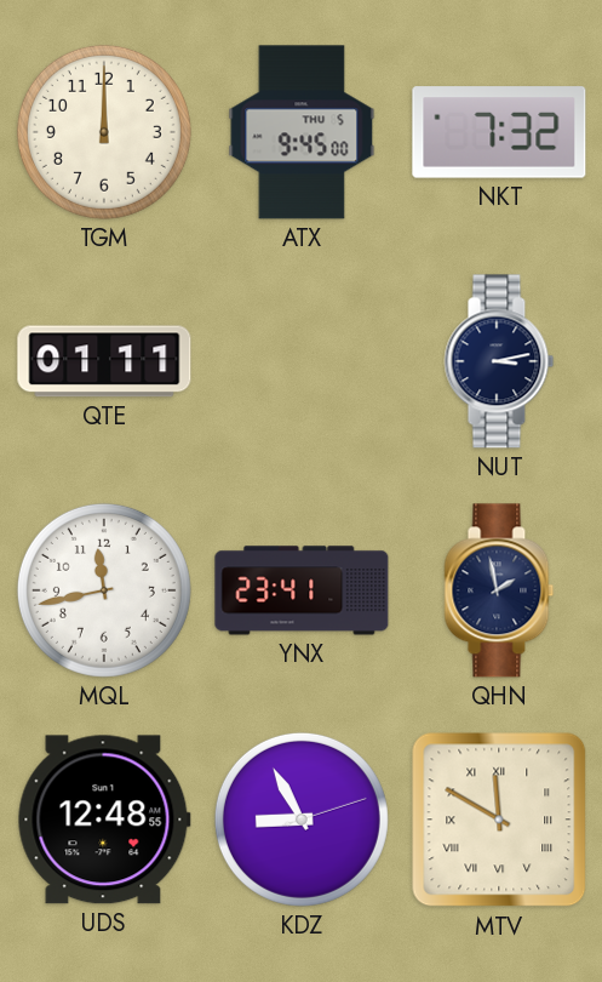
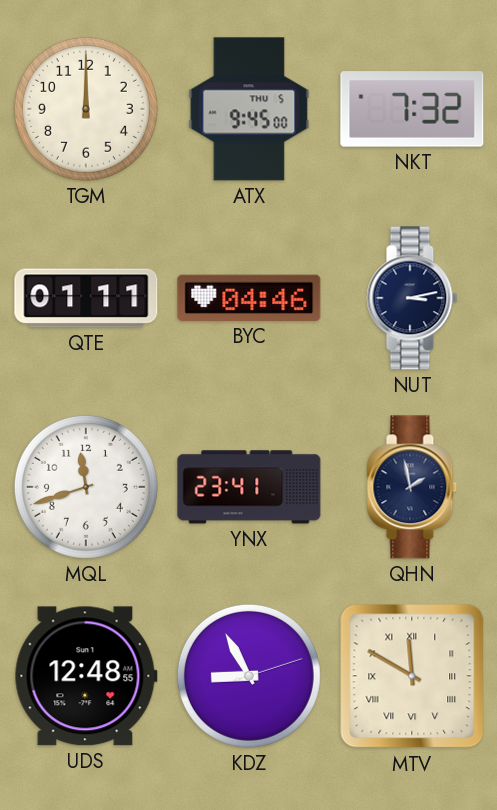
BYC: none -> 04:46 (249, 298)
MQL: 11:43 -> 11:42 (86, 487)
